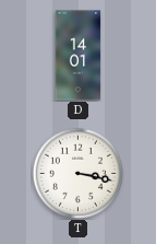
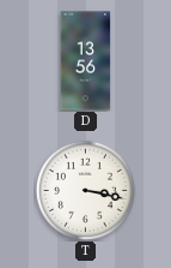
D: 14:01 -> 13:56 (86, 61)
